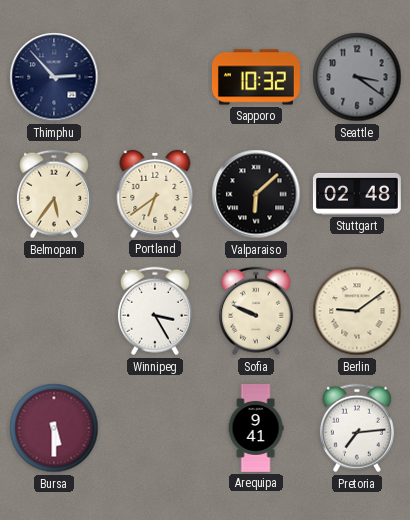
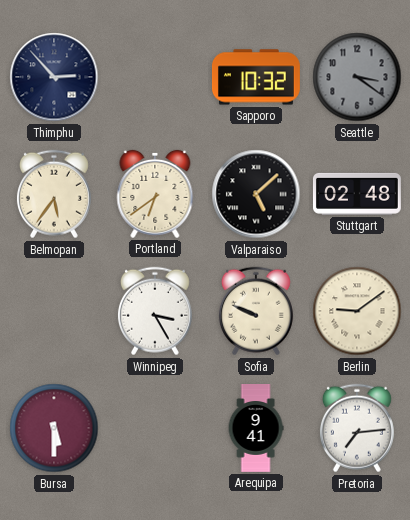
Valparaiso: 6:08 -> 5:08 (256, 194)
